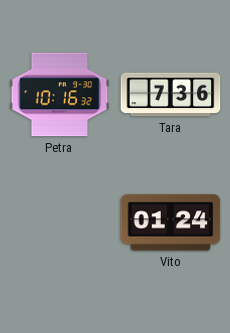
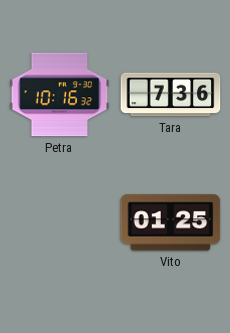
Vito: 01:24 -> 01:25 (171, 223)
